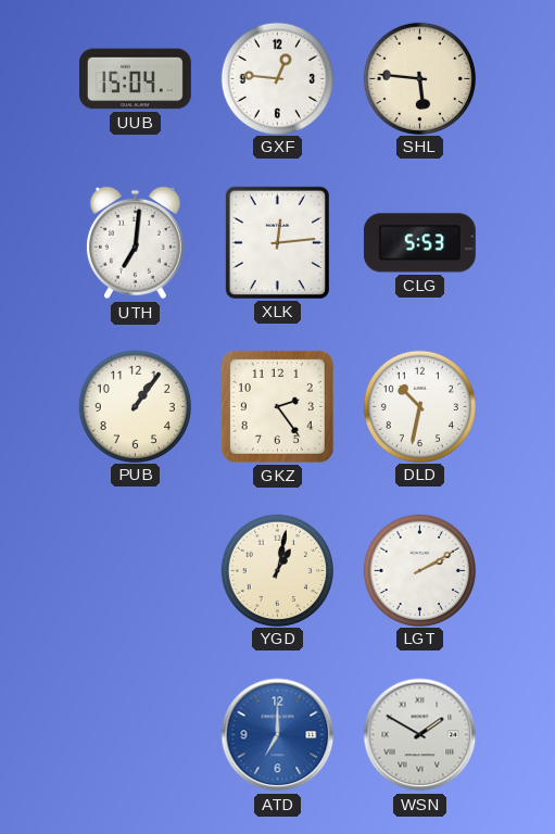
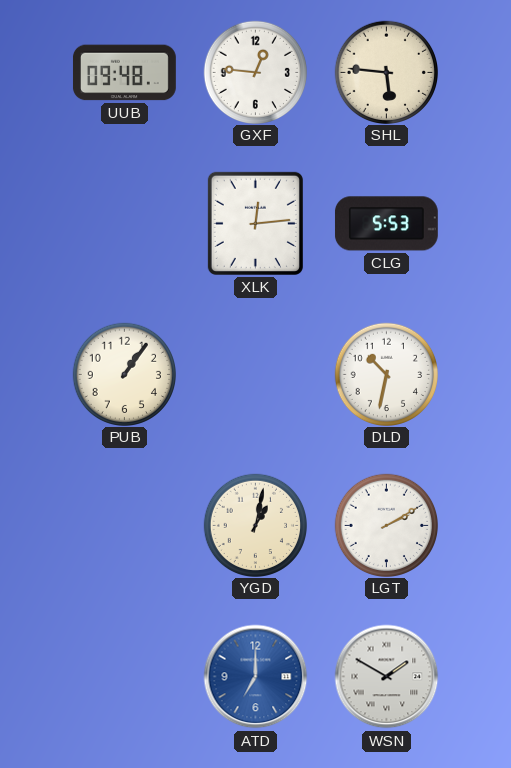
UUB: 15:04 -> 09:48 (124, 73)
UTH: 7:01 -> none (136, 243)
GKZ: 2:24 -> none (277, 406)
